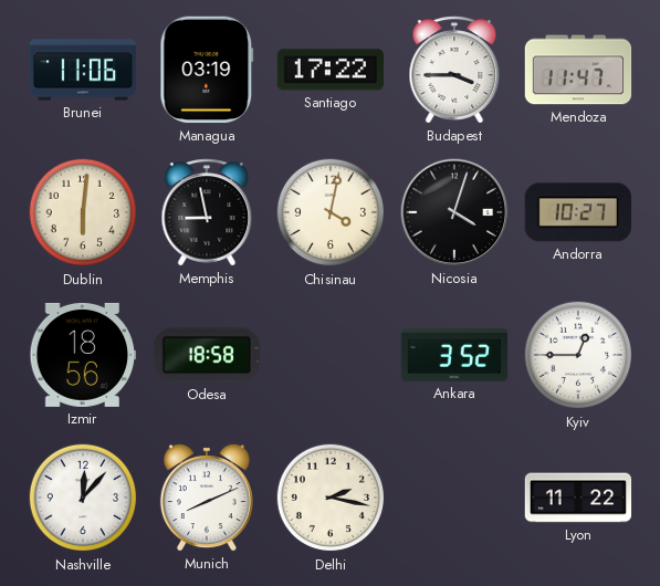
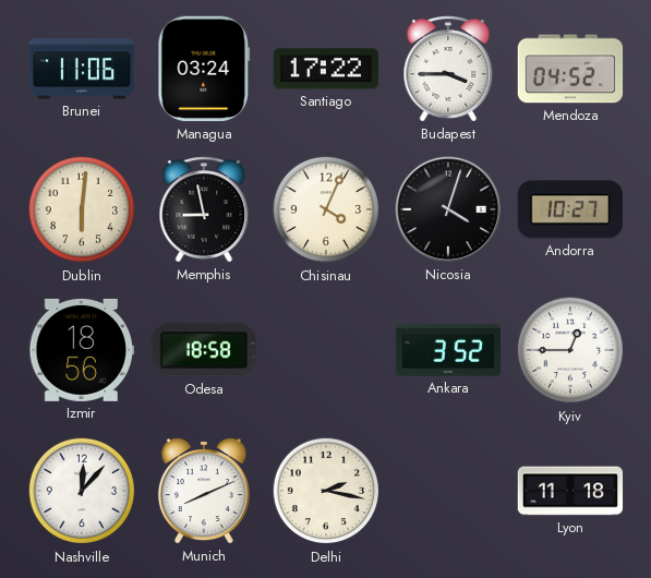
Managua: 03:19 -> 03:24 (204, 69)
Mendoza: 11:47 -> 04:52 (570, 69)
Chisinau: 4:02 -> 4:04 (326, 209)
Lyon: 11:22 -> 11:18 (570, 491)
